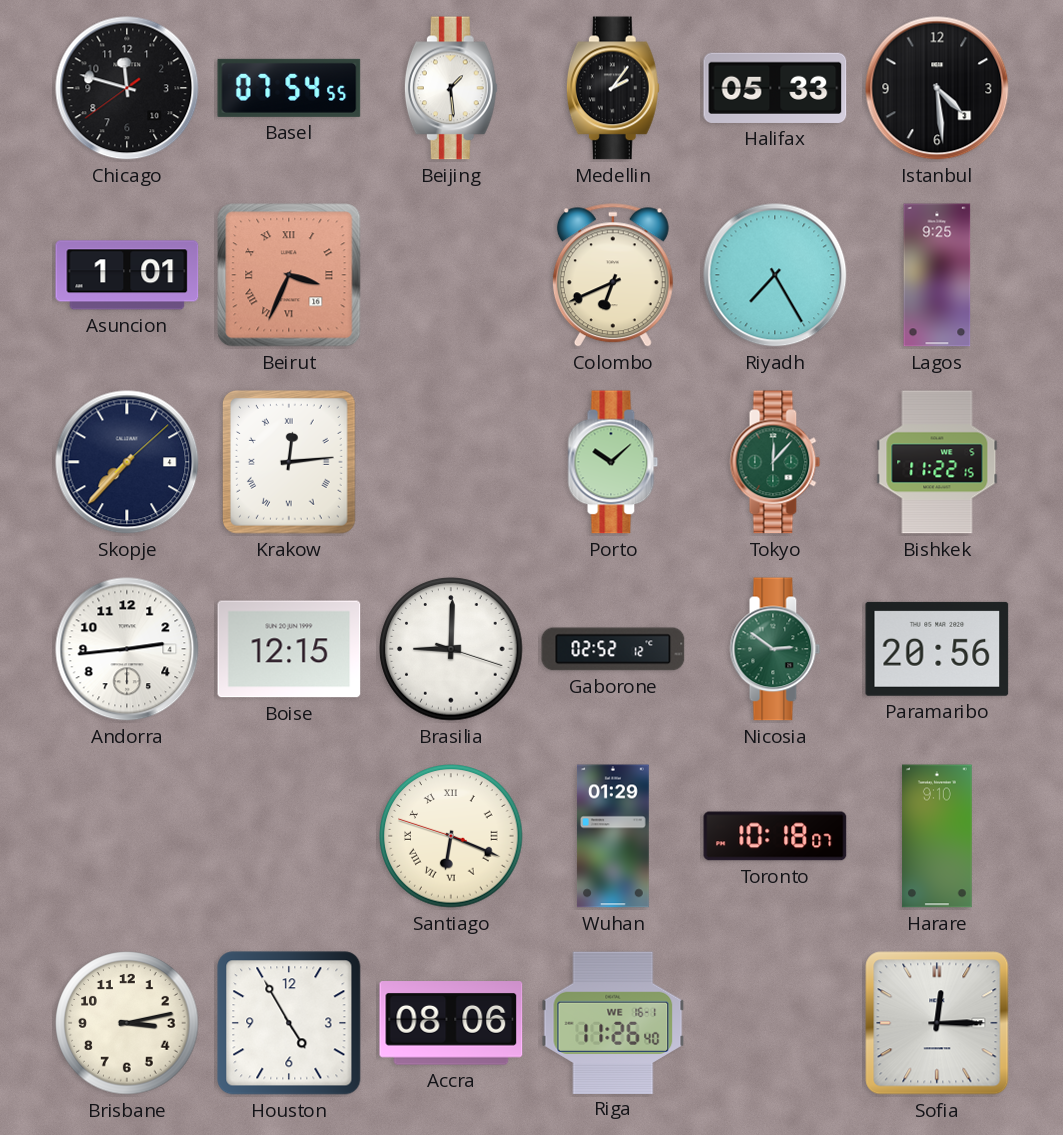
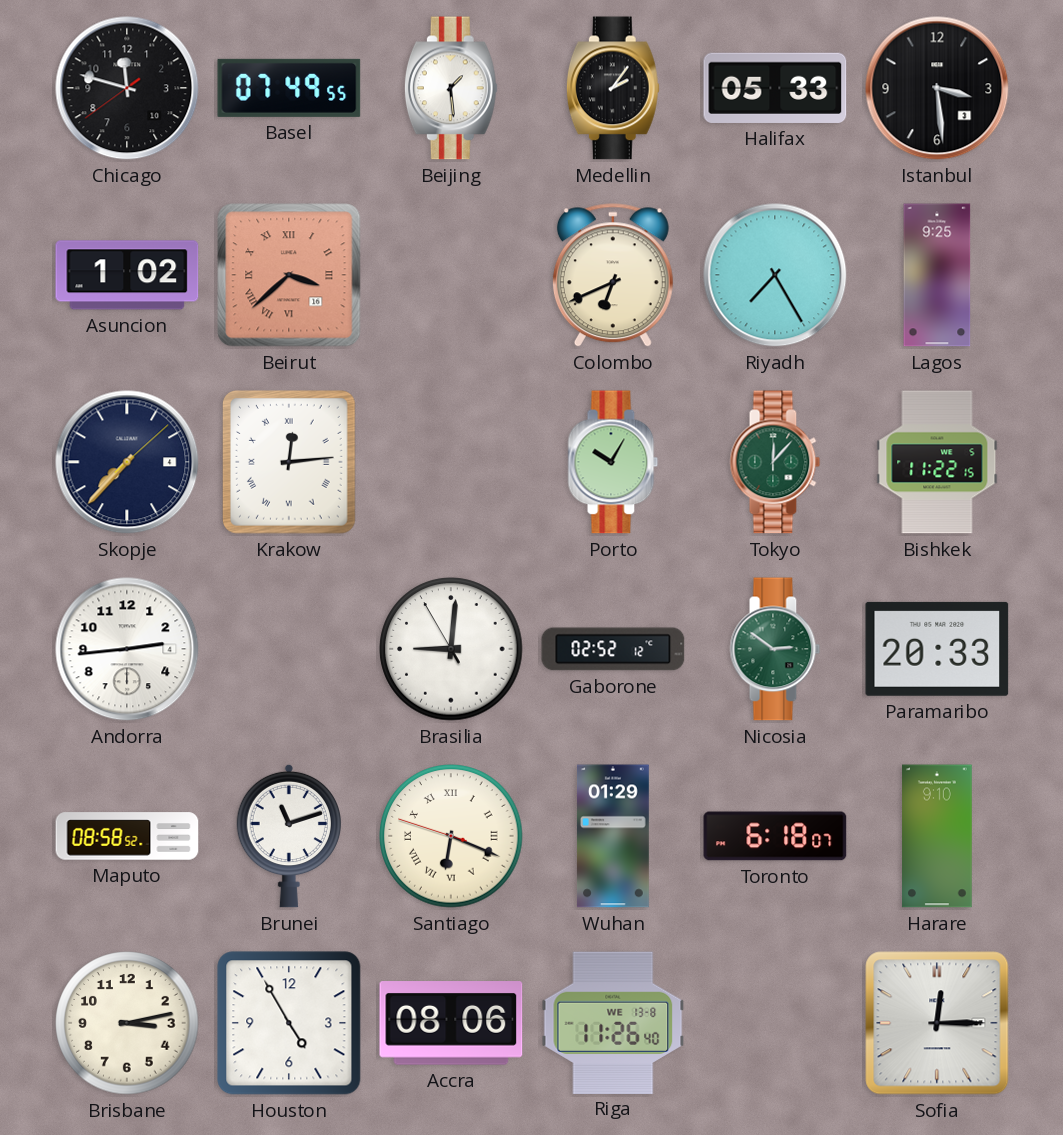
Basel: 07:54 -> 07:49 (289, 88)
Istanbul: 4:29 -> 3:29 (937, 88)
Asuncion: 1:01 -> 1:02 (127, 275)
Beirut: 3:34 -> 3:38 (289, 275)
Porto: 10:08 -> 10:05 (613, 462)
Boise: 12:15 -> none (289, 649)
Brasilia: 9:00:18 -> 9:00:55 (451, 649)
Paramaribo: 20:56 -> 20:33 (937, 649)
Maputo: none -> 08:58 (127, 836)
Brunei: none -> 11:12 (288, 836)
Toronto: 10:18 -> 6:18 (775, 836)
Riga date: WE 16-1 -> WE 13-8 (613, 1022)
